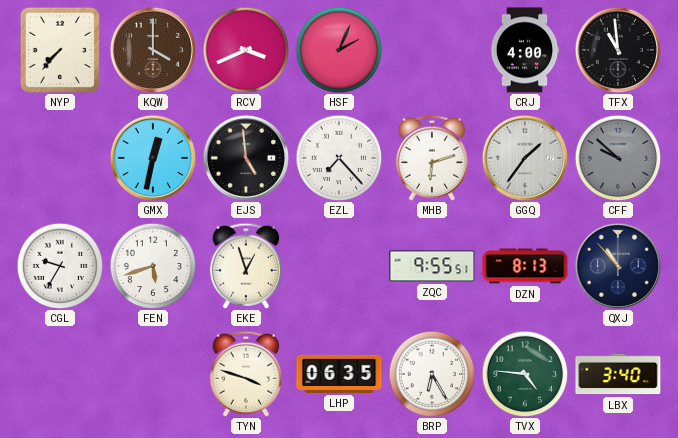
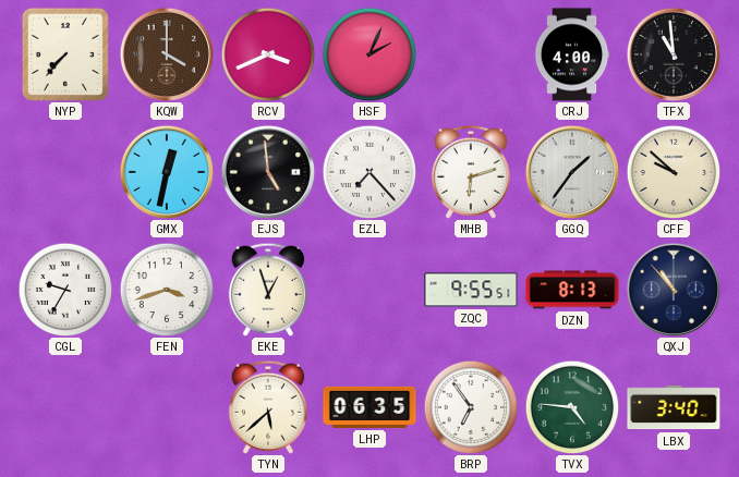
CFF dial: grey -> cream (674, 172)
FEN: 5:42 -> 3:42 (167, 290)
TYN: 3:48 -> 5:38 (268, 407)
BRP: 6:25 -> 6:54 (471, 407)
